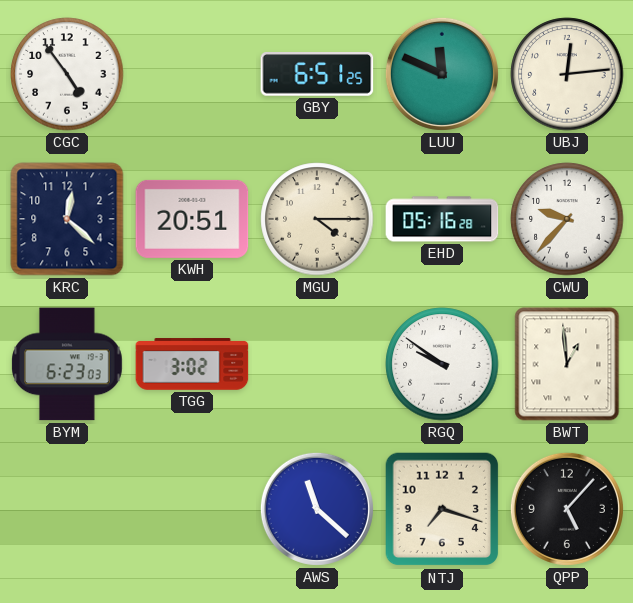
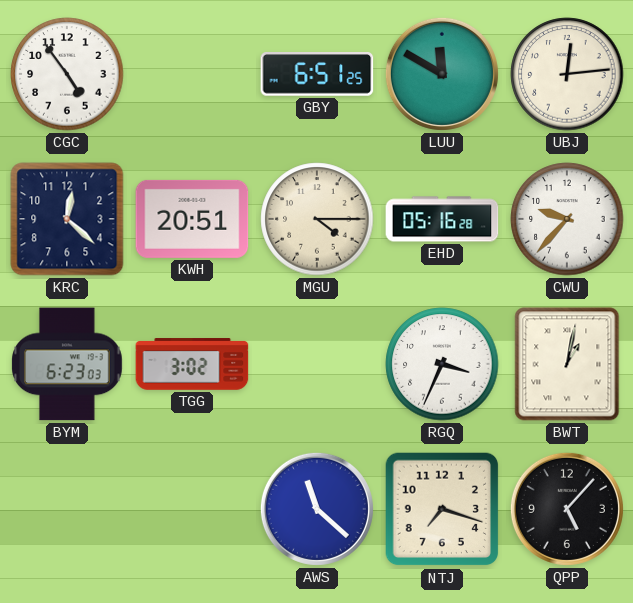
LUU: 11:49 -> 11:50 (442, 74)
RGQ: 9:51 -> 3:34 (442, 364)
BWT: 12:59 -> 1:02 (567, 364)
